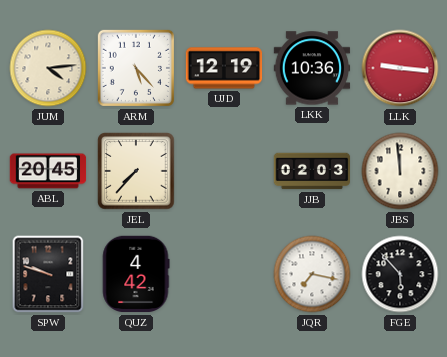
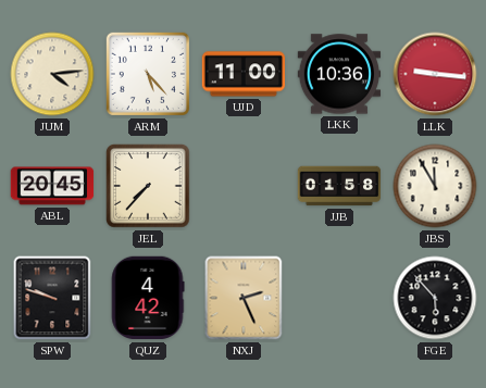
UJD: 12:19 -> 11:00 (244, 74)
JJB: 02:03 -> 01:58 (339, 186)
JBS: 11:59 -> 11:55 (435, 186)
NXJ: none -> 2:26 (244, 298)
JQR: 7:17 -> none (312, 274)
